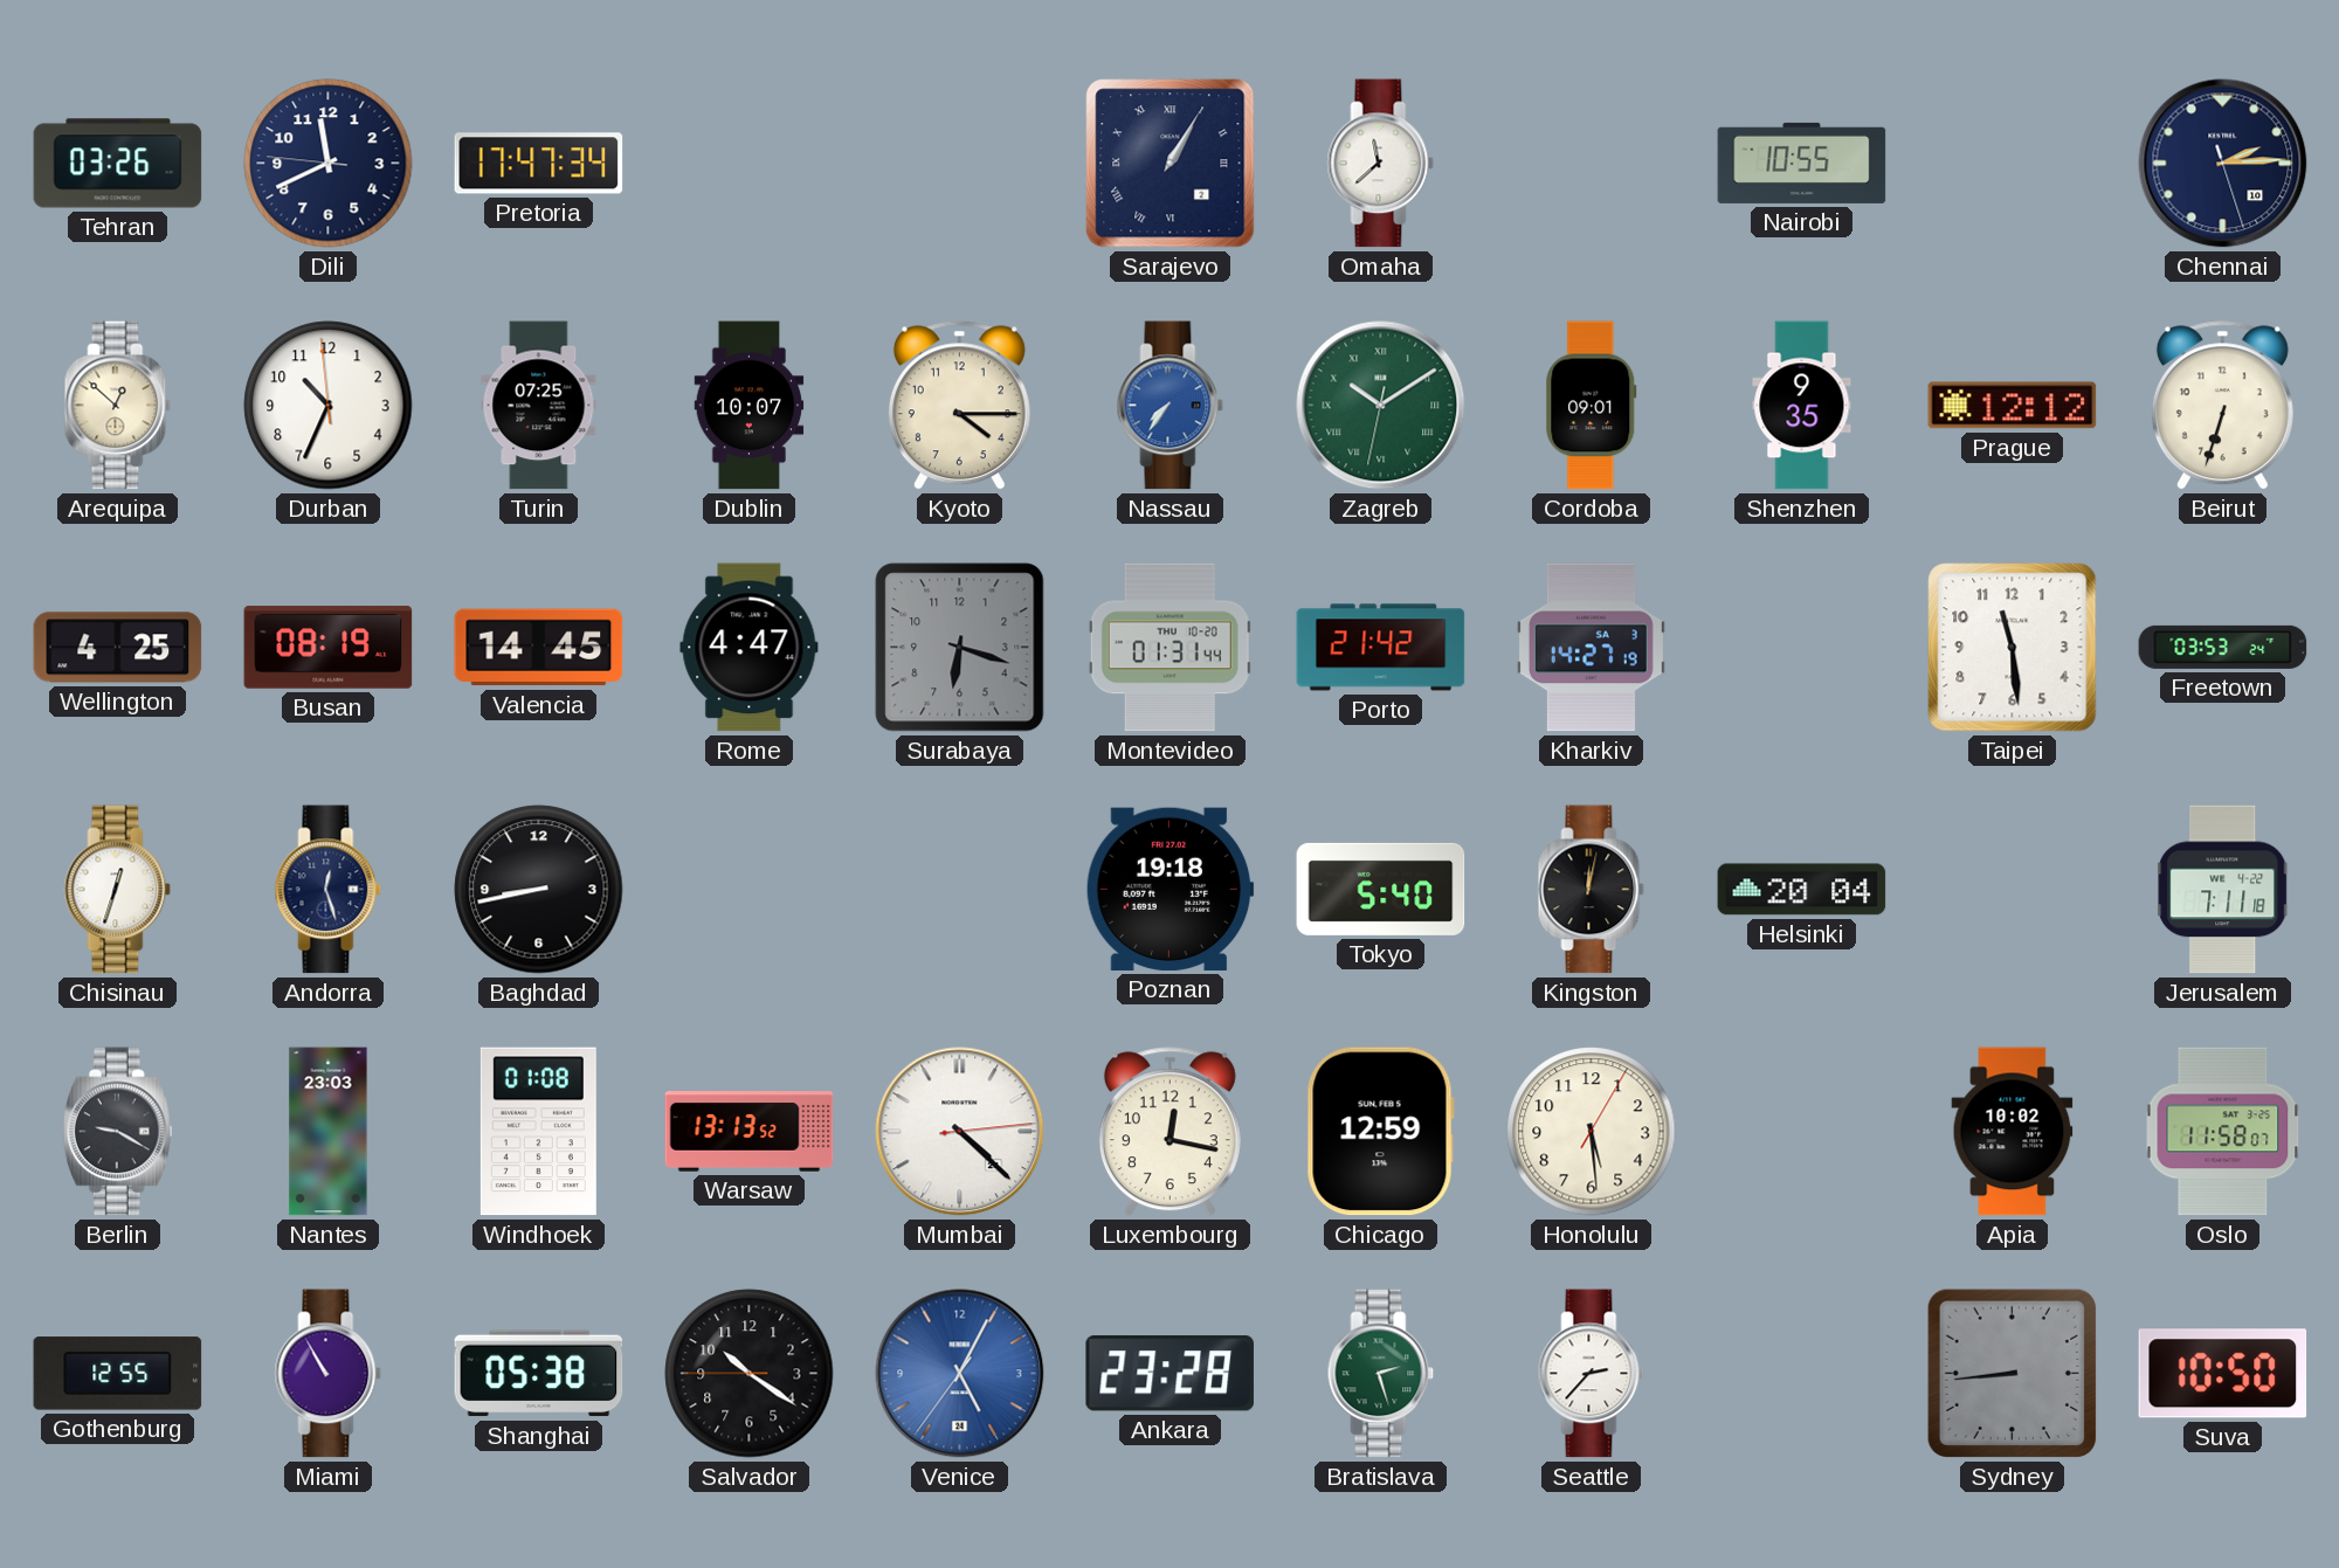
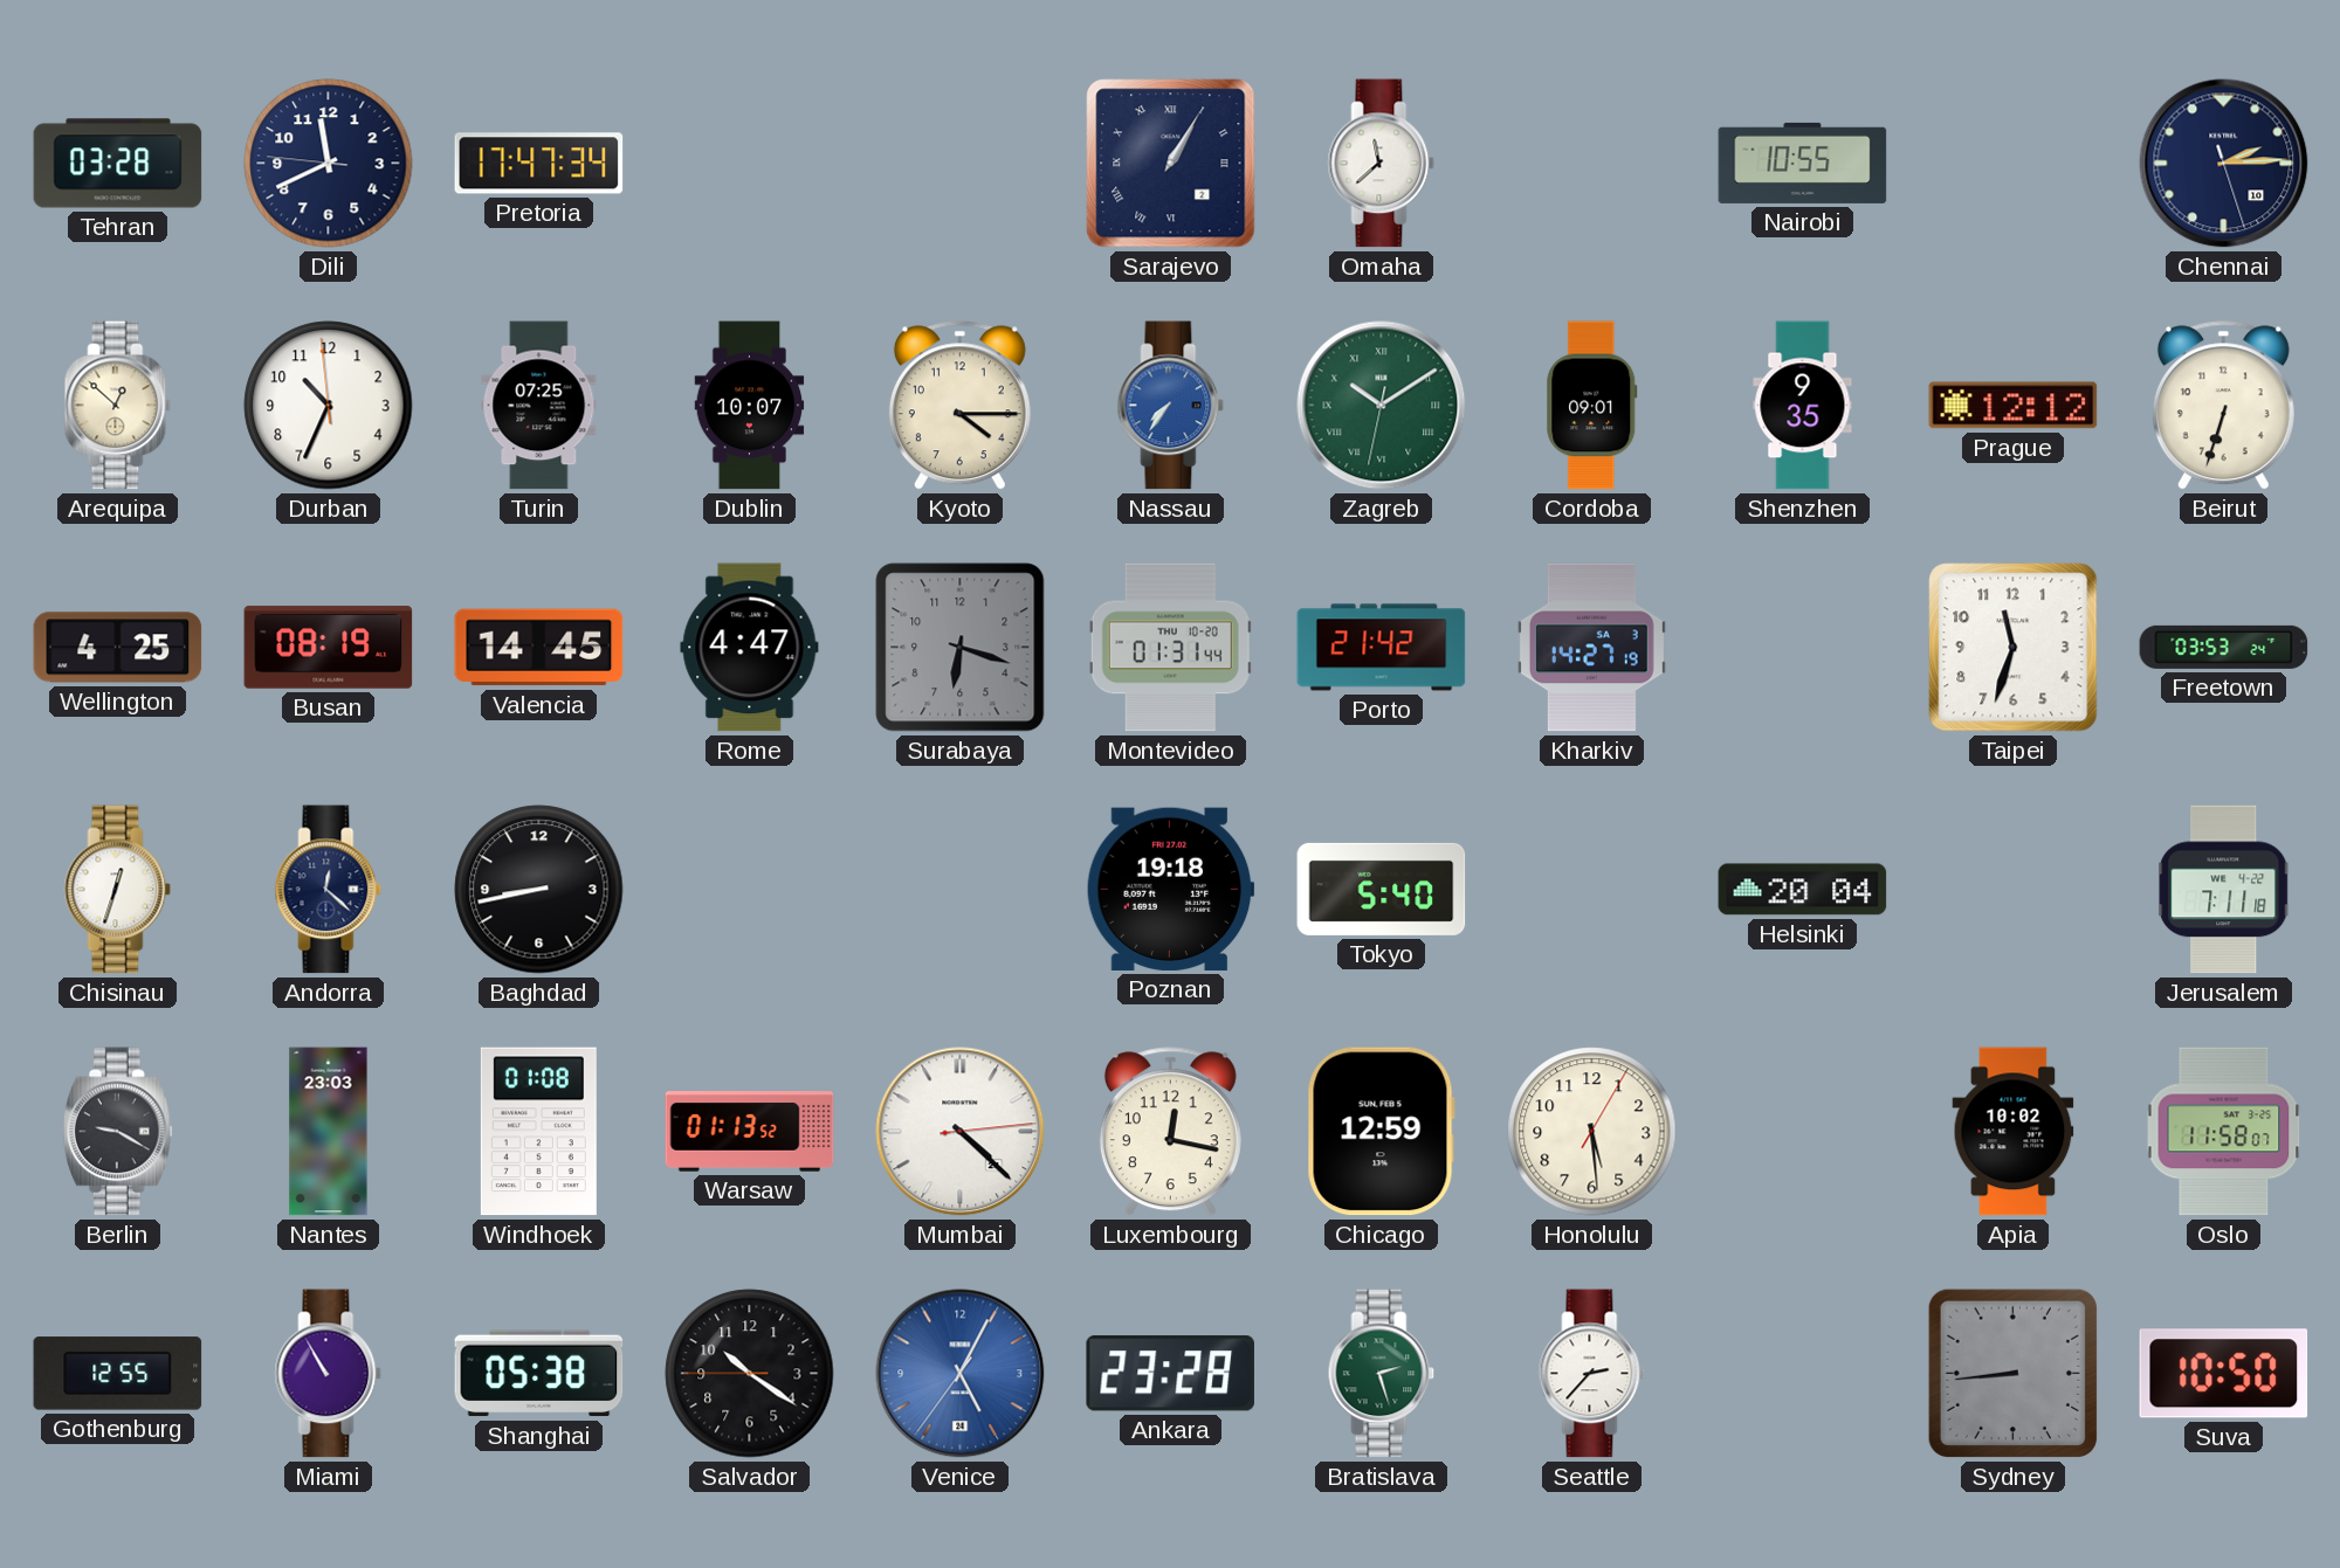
Tehran: 03:26 -> 03:28 (118, 164)
Taipei: 11:29 -> 11:33 (2014, 648)
Andorra: 12:27 -> 12:22 (329, 890)
Kingston: 12:02 -> none (1592, 890)
Warsaw: 13:13 -> 01:13 (750, 1132)
